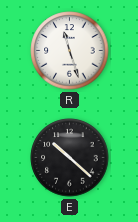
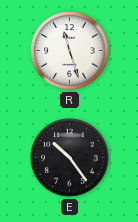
E: 10:22 -> 10:24 (70, 158)
